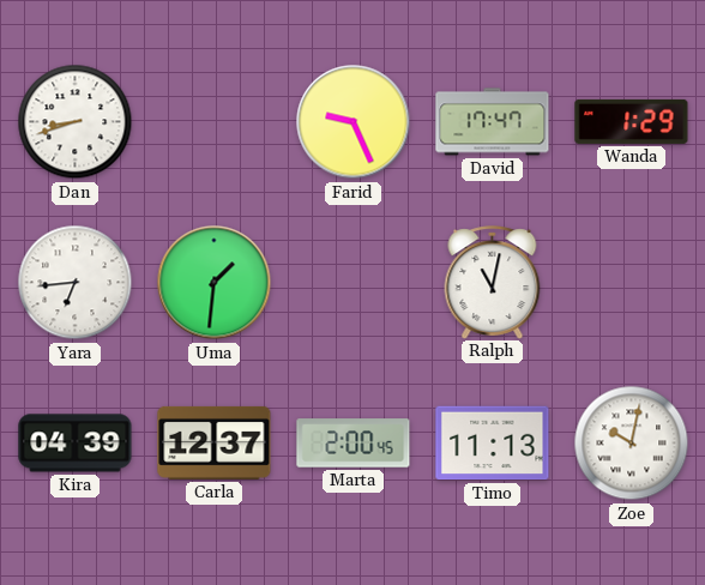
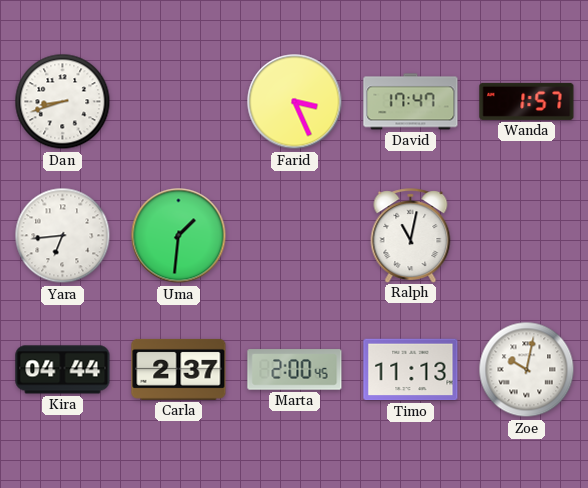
Farid: 9:26 -> 3:26 (295, 102)
Wanda: 1:29 -> 1:57 (527, 101)
Kira: 04:39 -> 04:44 (63, 370)
Carla: 12:37 -> 2:37 (179, 369)
